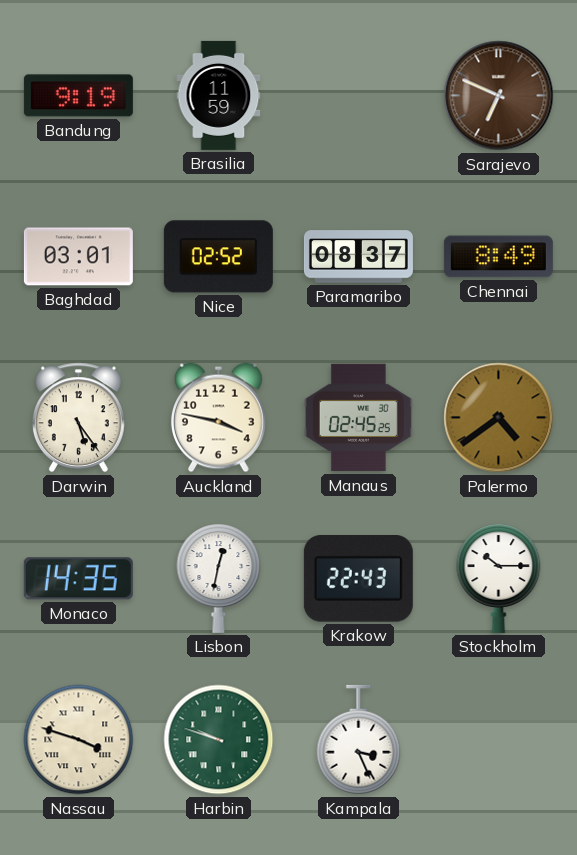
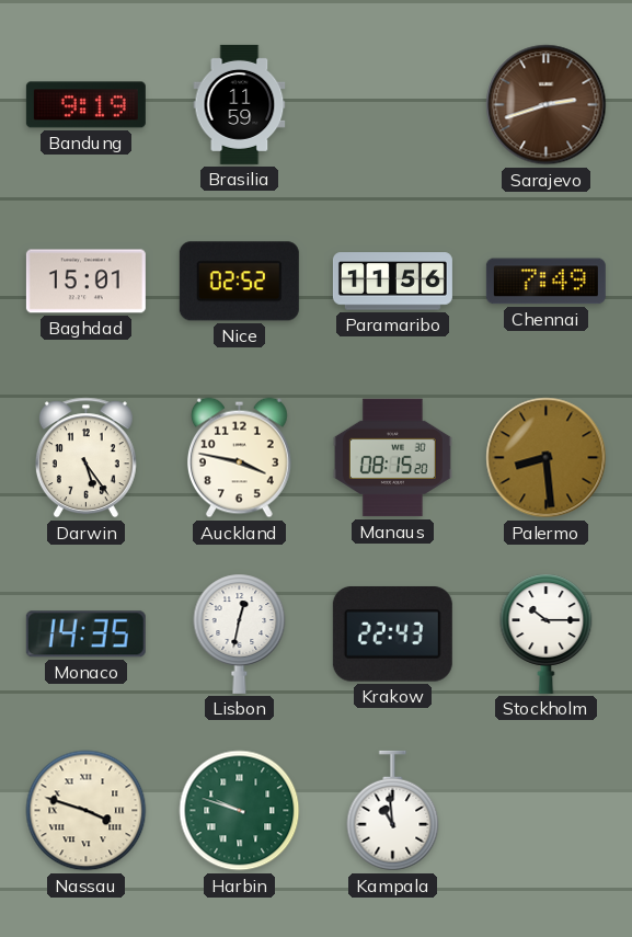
Sarajevo: 6:49 -> 2:42 (547, 105)
Baghdad: 03:01 -> 15:01 (85, 282)
Paramaribo: 08:37 -> 11:56 (392, 282)
Chennai: 8:49 -> 7:49 (545, 282)
Manaus: 02:45 -> 08:15 (392, 458)
Palermo: 4:39 -> 8:29 (547, 458)
Kampala: 3:26 -> 10:59 (393, 811)
